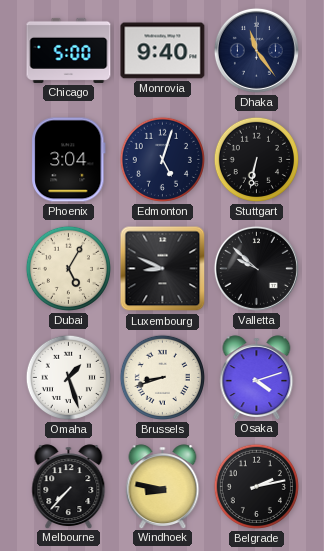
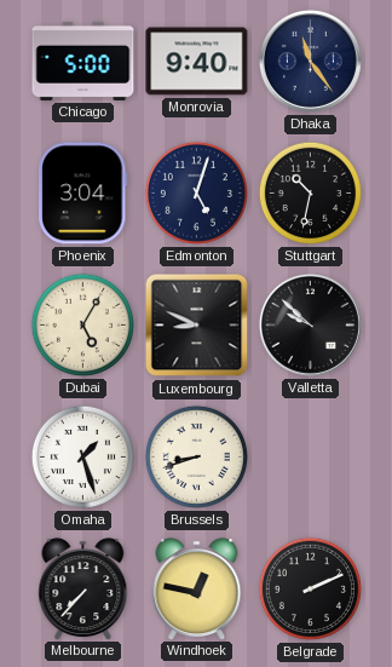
Stuttgart: 6:32 -> 10:32 (310, 192)
Osaka: 4:12 -> none (257, 377)
Windhoek: 8:47 -> 12:47 (197, 588)
Belgrade: 2:13 -> 2:11 (310, 588)
